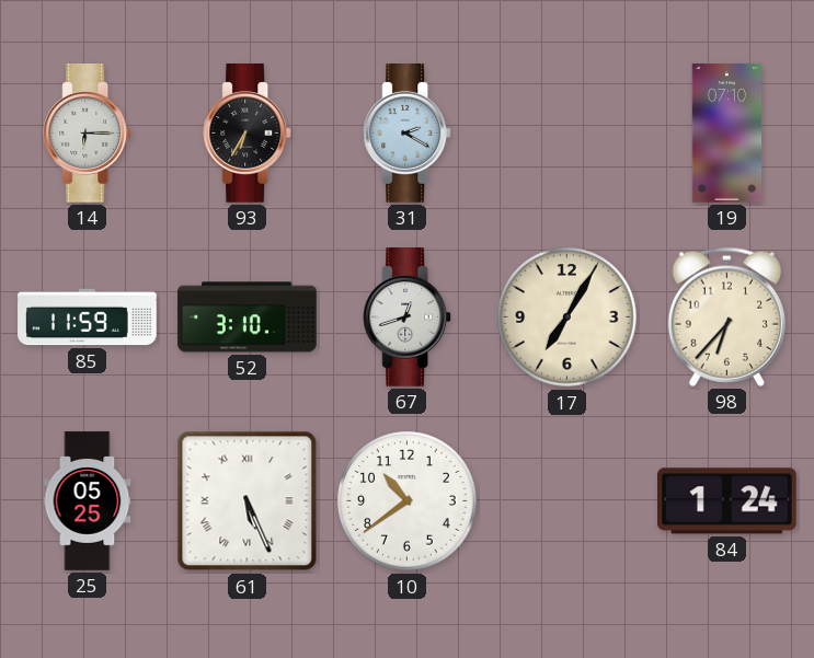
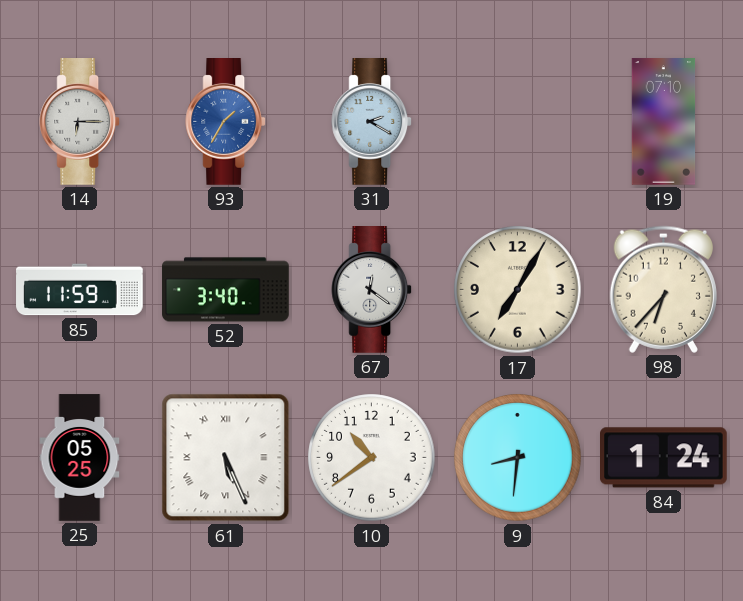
93: 6:35 -> 1:35 (226, 122)
93 dial: black -> blue (226, 122)
52: 3:10 -> 3:40 (226, 290)
67: 12:42 -> 12:21 (372, 290)
9: none -> 8:31 (518, 458)
